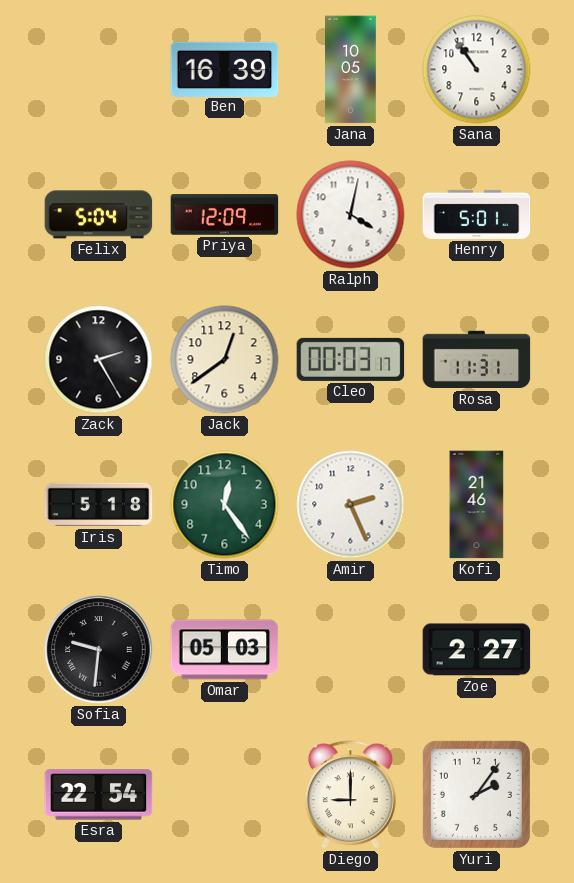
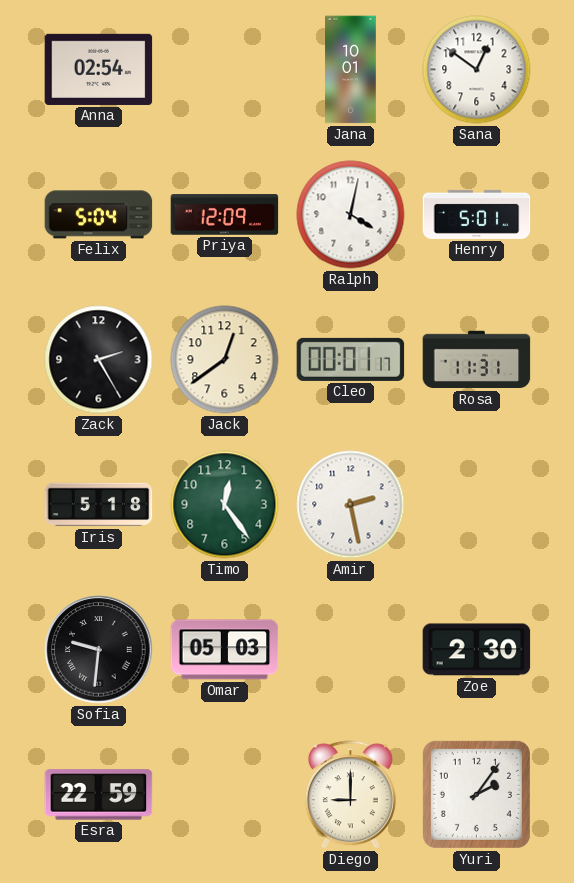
Anna: none -> 02:54 (99, 69)
Ben: 16:39 -> none (225, 69)
Jana: 10:05 -> 10:01 (351, 70)
Sana: 10:54 -> 12:51 (477, 70)
Cleo: 00:03 -> 00:01 (351, 359)
Amir: 2:26 -> 2:28 (351, 505)
Kofi: 21:46 -> none (477, 505)
Zoe: 2:27 -> 2:30 (477, 650)
Esra: 22:54 -> 22:59 (99, 795)
